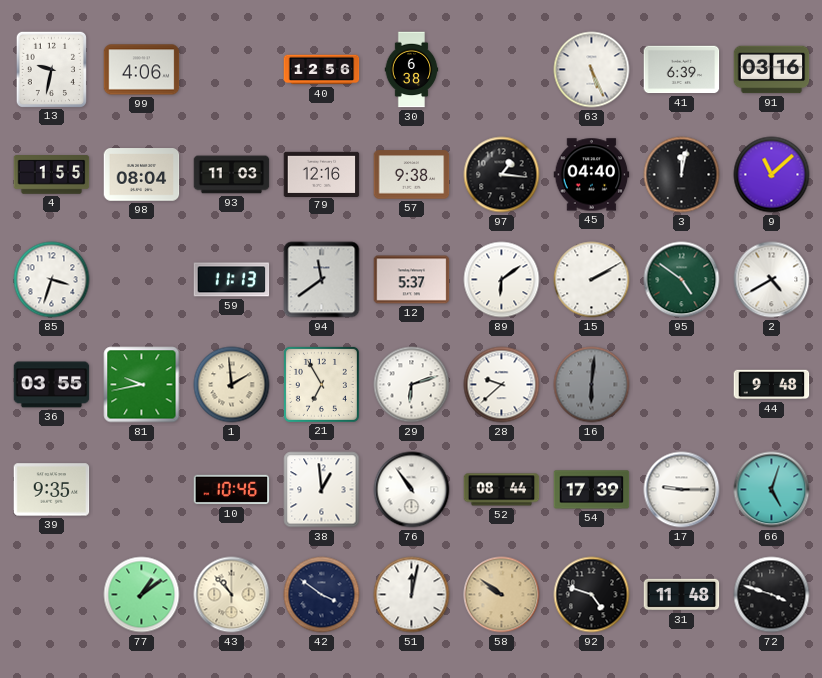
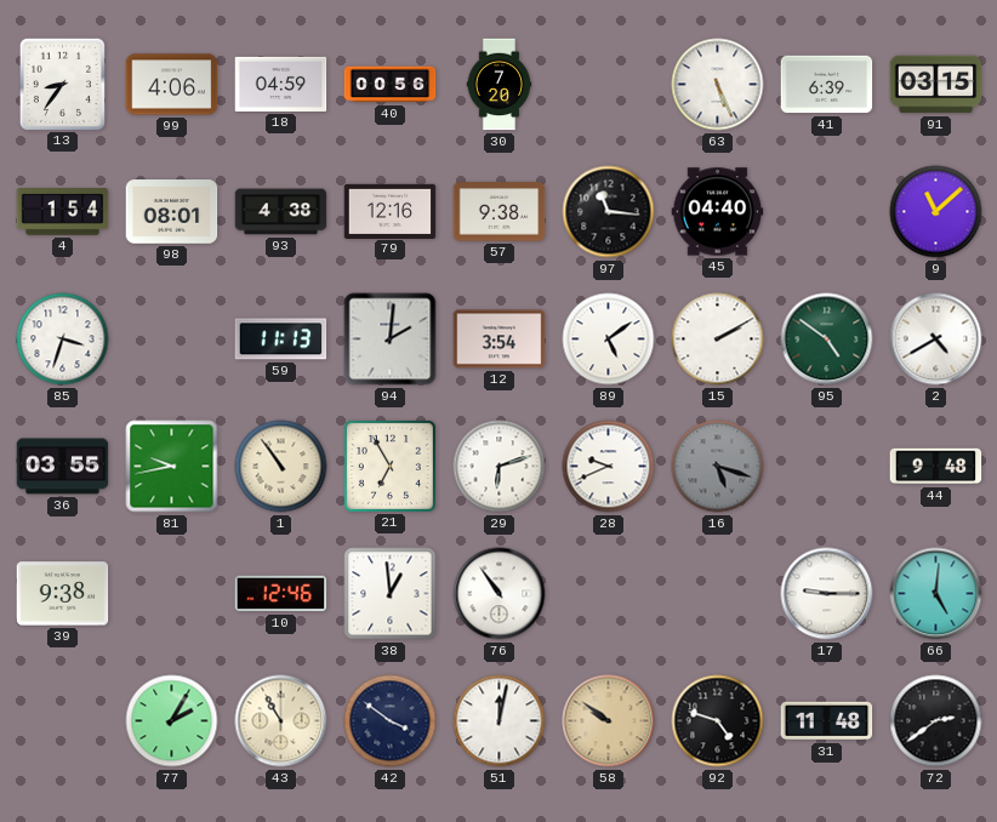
13: 9:32 -> 8:36 (62, 84)
18: none -> 04:59 (281, 84)
40: 12:56 -> 00:56 (391, 85)
30: 6:38 -> 7:20 (500, 85)
91: 03:16 -> 03:15 (936, 85)
4: 1:55 -> 1:54 (63, 212)
98: 08:04 -> 08:01 (172, 212)
93: 11:03 -> 4:38 (281, 212)
97: 1:16 -> 11:16 (609, 212)
3: 12:02 -> none (682, 175)
94: 11:39 -> 2:01 (391, 339)
12: 5:37 -> 3:54 (500, 339)
89: 6:09 -> 5:09 (609, 339)
1: 1:59 -> 10:54 (281, 467)
28: 9:38 -> 9:41 (609, 467)
16: 6:01 -> 5:18 (718, 467)
39: 9:35 -> 9:38 (63, 594)
10: 10:46 -> 12:46 (281, 594)
52: 08:44 -> none (502, 490)
54: 17:39 -> none (592, 490)
66: 5:03 -> 5:01 (936, 594)
77: 1:09 -> 2:05 (172, 721)
43: 10:53 -> 10:55 (281, 721)
72: 3:48 -> 2:39 (936, 721)
